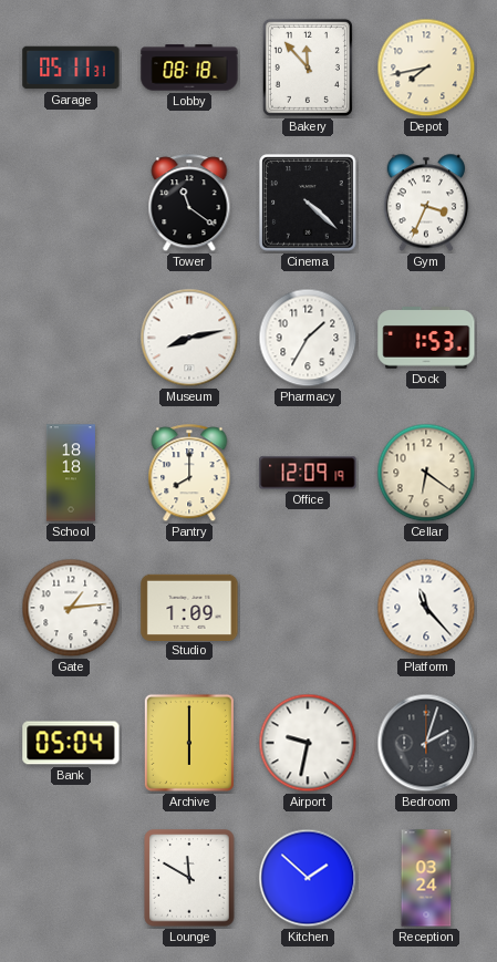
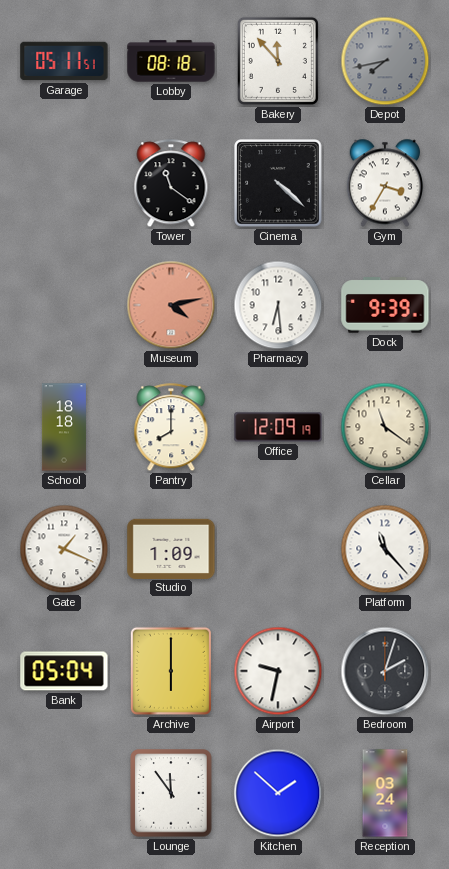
Garage: 05:11:31 -> 05:11:51 (64, 61)
Depot dial: cream -> grey (385, 61)
Gym: 3:34 -> 3:35 (385, 183)
Museum: 8:13 -> 4:13 (171, 305)
Museum dial: white -> salmon (171, 305)
Pharmacy: 1:35 -> 6:29 (278, 305)
Dock: 1:53 -> 9:39 (385, 305)
Cellar: 6:21 -> 11:21 (385, 427)
Gate: 1:14 -> 1:19 (64, 549)
Lounge: 11:50 -> 11:54 (171, 793)
